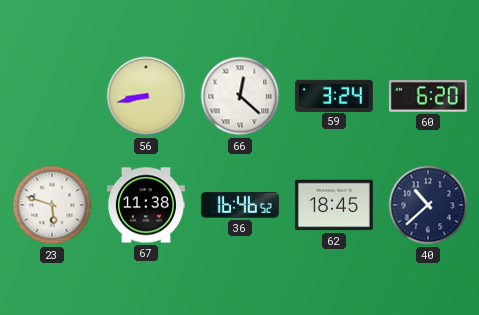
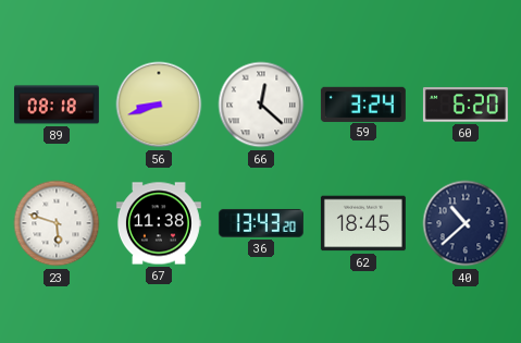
89: none -> 08:18 (57, 105)
56: 8:43 -> 8:42 (159, 105)
36: 16:46 -> 13:43 (261, 223)
